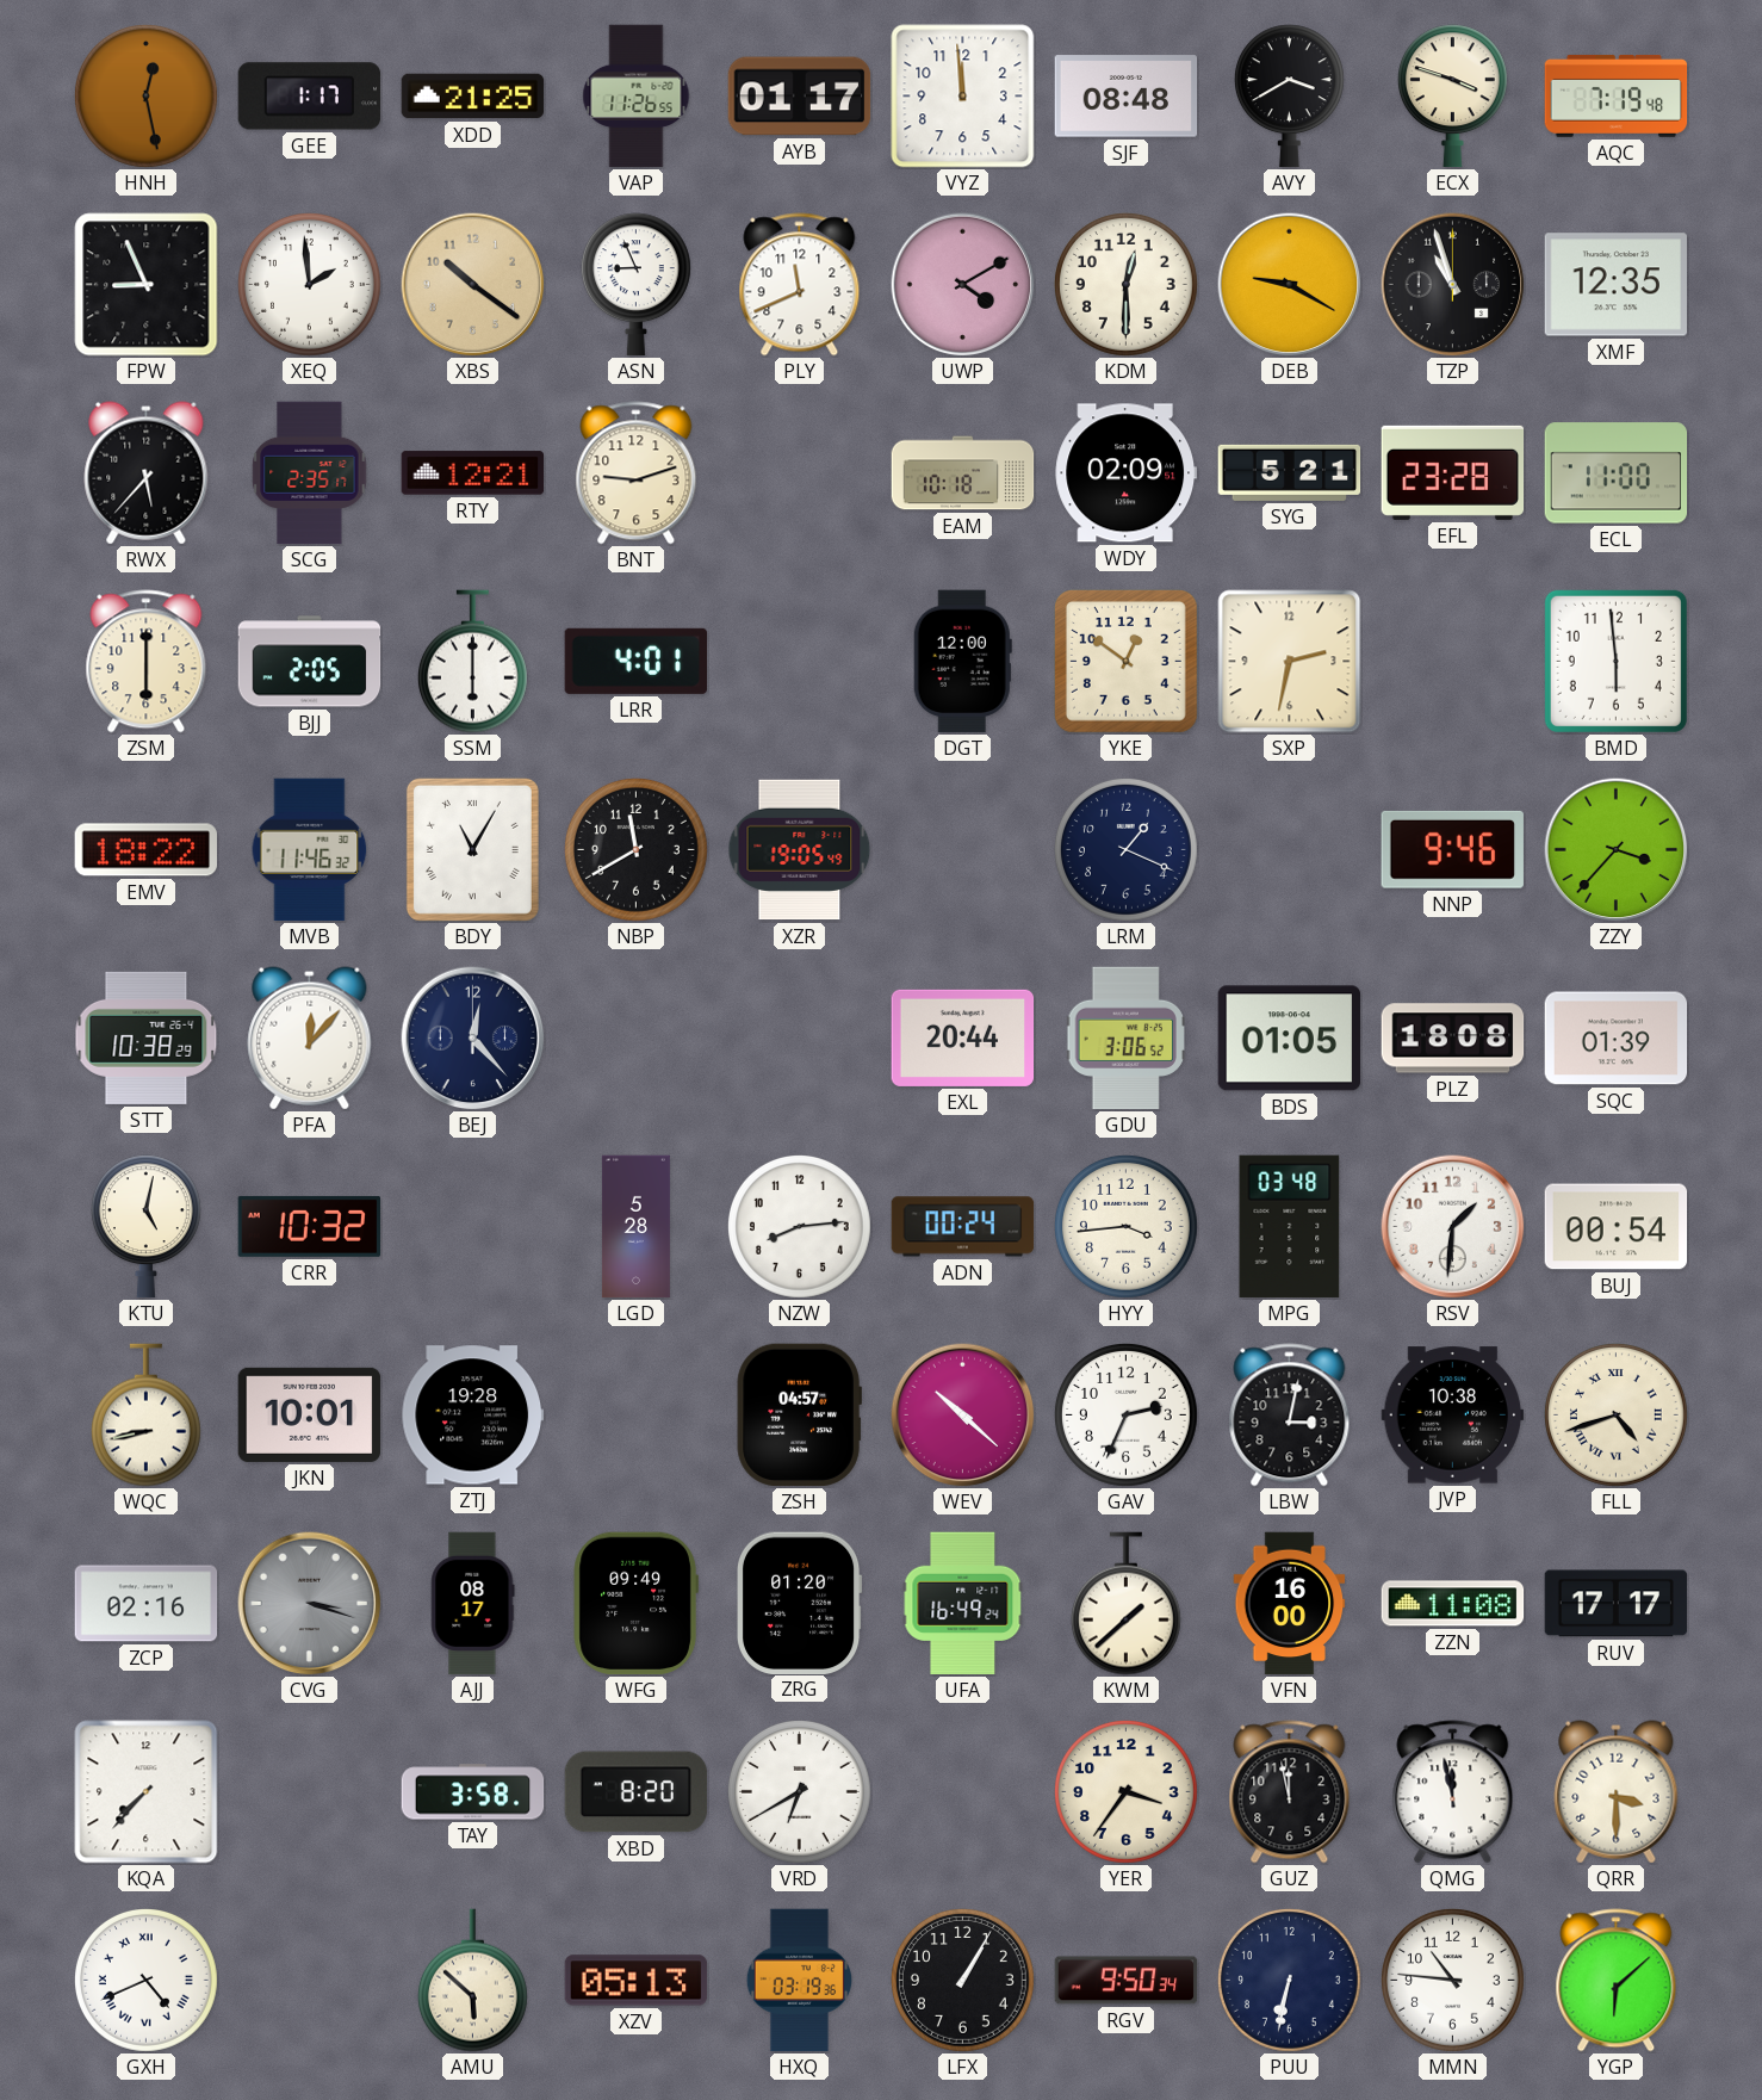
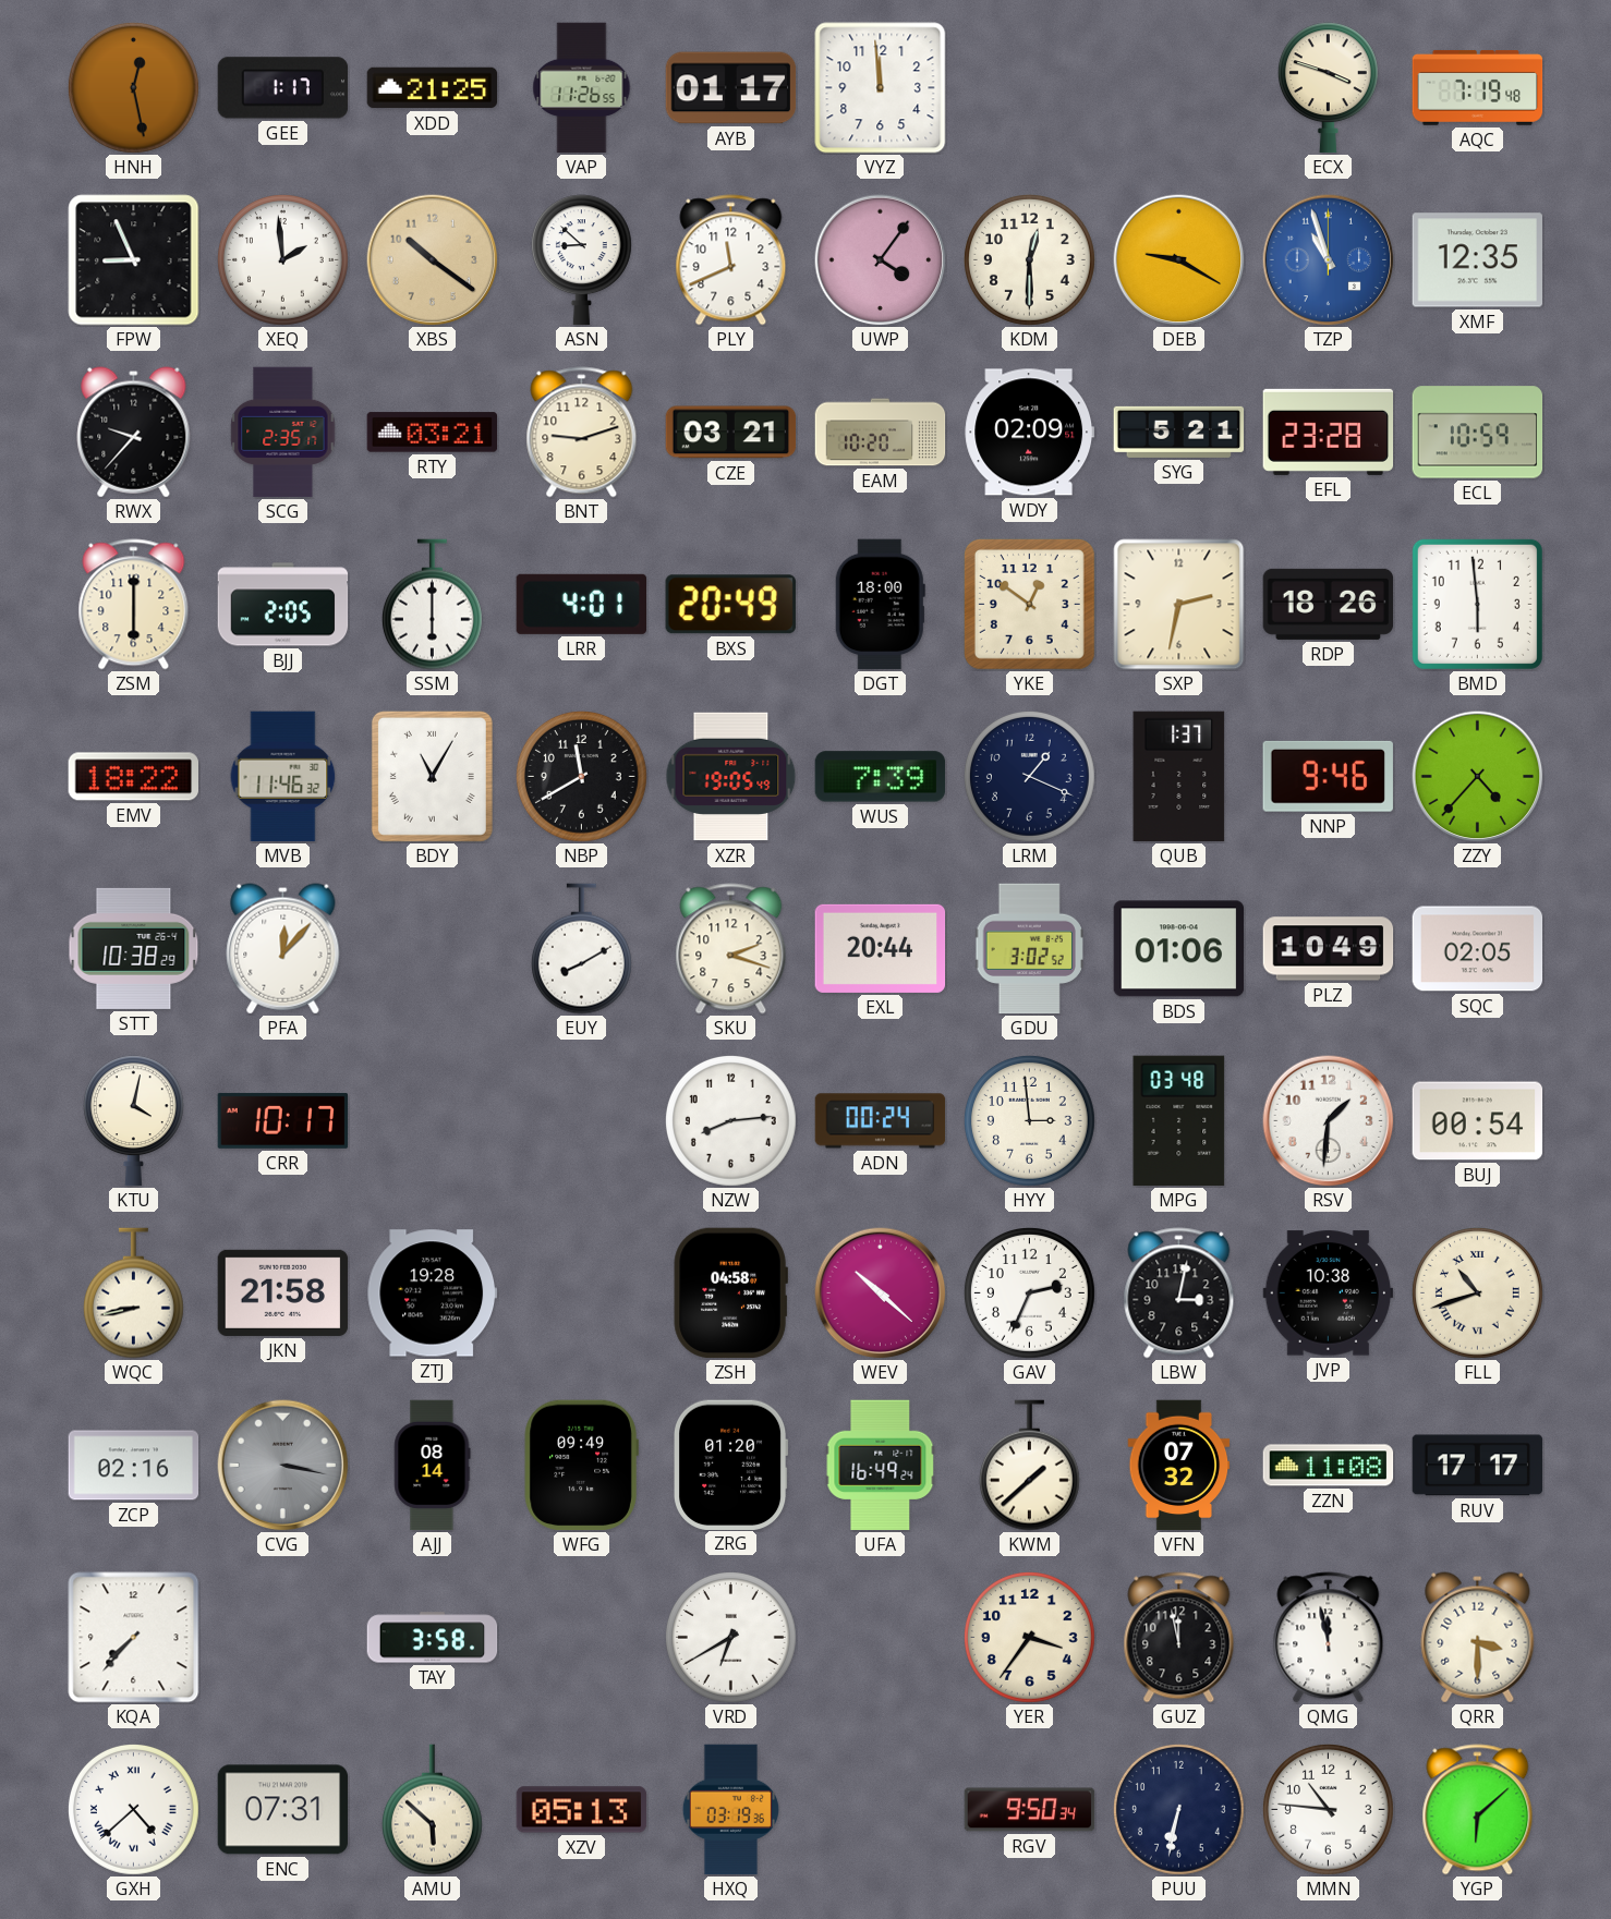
SJF: 08:48 -> none (1127, 97)
AVY: 3:40 -> none (1289, 97)
ASN: 8:56 -> 8:52 (581, 260)
UWP: 4:10 -> 4:06 (881, 260)
TZP dial: black -> blue (1329, 260)
RWX: 5:37 -> 9:37 (134, 433)
RTY: 12:21 -> 03:21 (433, 433)
CZE: none -> 03:21 (731, 433)
EAM: 10:18 -> 10:20 (881, 433)
ECL: 11:00 -> 10:59 (1478, 433)
BXS: none -> 20:49 (730, 605)
DGT: 12:00 -> 18:00 (880, 605)
RDP: none -> 18:26 (1329, 604)
WUS: none -> 7:39 (881, 777)
QUB: none -> 1:37 (1179, 777)
ZZY: 3:37 -> 4:37 (1478, 777)
BEJ: 12:23 -> none (473, 1039)
EUY: none -> 8:10 (581, 949)
SKU: none -> 2:18 (731, 949)
GDU: 3:06 -> 3:02 (1030, 949)
BDS: 01:05 -> 01:06 (1179, 949)
PLZ: 18:08 -> 10:49 (1329, 949)
SQC: 01:39 -> 02:05 (1478, 949)
KTU: 5:02 -> 4:02 (133, 1121)
CRR: 10:32 -> 10:17 (283, 1120)
LGD: 5:28 -> none (635, 1227)
HYY: 3:44 -> 2:59 (1030, 1121)
JKN: 10:01 -> 21:58 (283, 1292)
ZSH: 04:57 -> 04:58 (730, 1293)
FLL: 4:42 -> 10:42 (1478, 1293)
CVG: 3:18 -> 3:17 (283, 1466)
AJJ: 08:17 -> 08:14 (433, 1466)
VFN: 16:00 -> 07:32 (1179, 1466)
XBD: 8:20 -> none (637, 1792)
GXH: 4:41 -> 4:38 (134, 1810)
ENC: none -> 07:31 (283, 1810)
LFX: 1:05 -> none (963, 1981)
